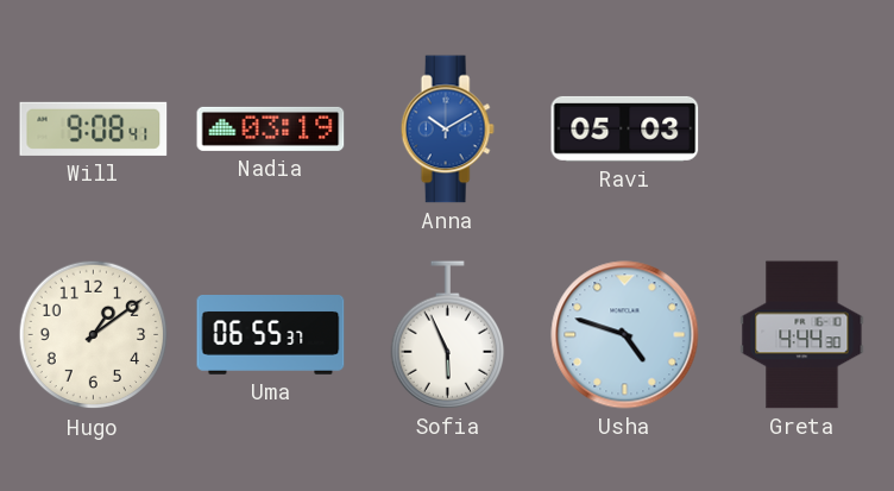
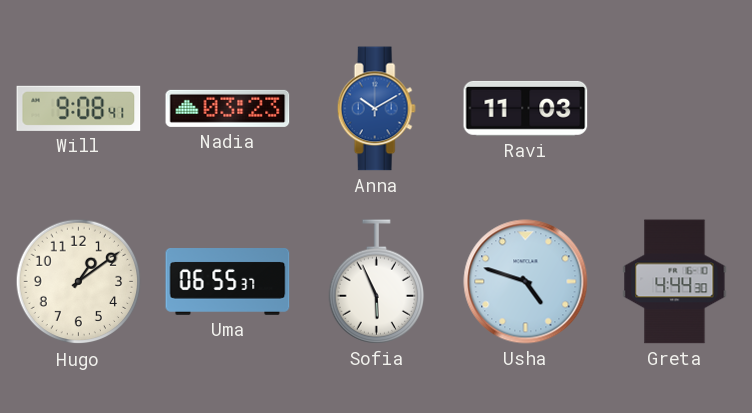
Nadia: 03:19 -> 03:23 (228, 108)
Ravi: 05:03 -> 11:03 (526, 108)
